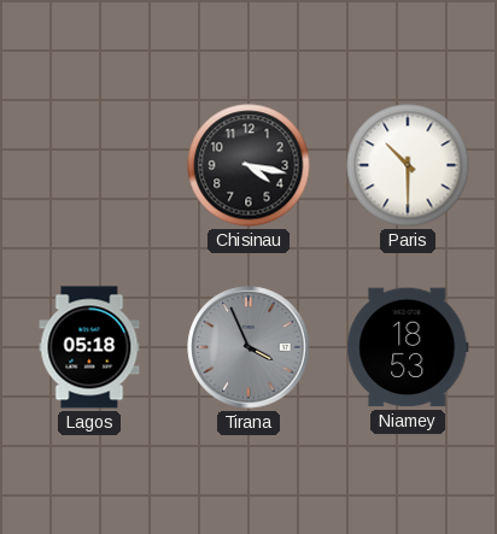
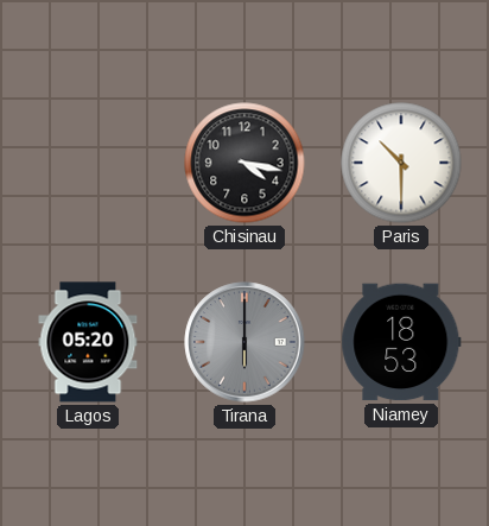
Lagos: 05:18 -> 05:20 (88, 342)
Tirana: 3:56 -> 6:00 (244, 342)
